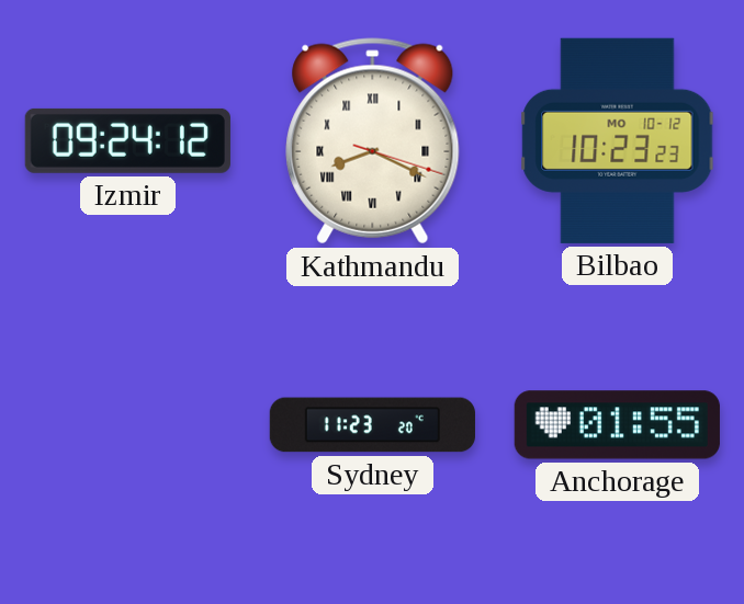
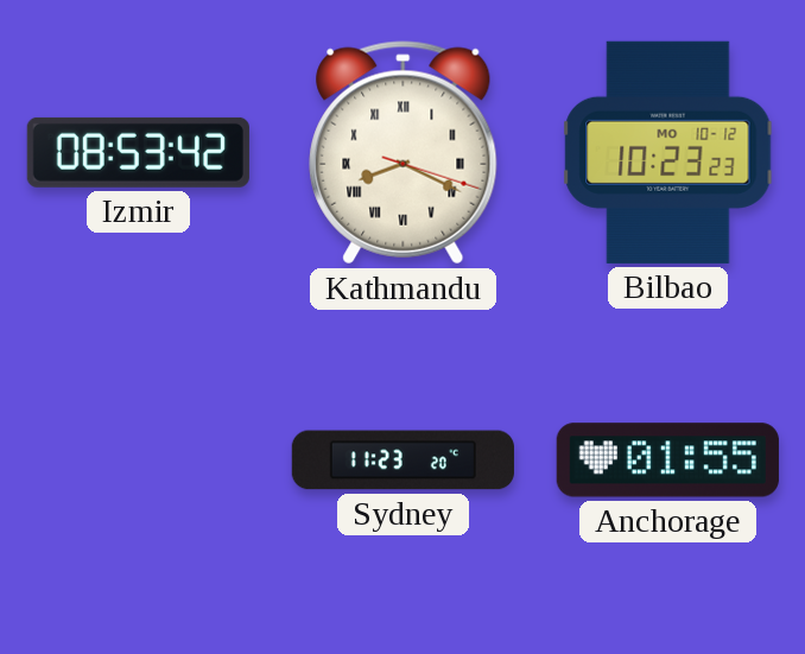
Izmir: 09:24 -> 08:53 (138, 152)
